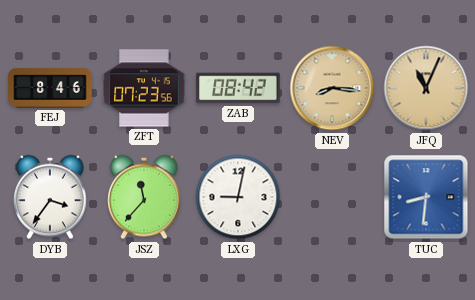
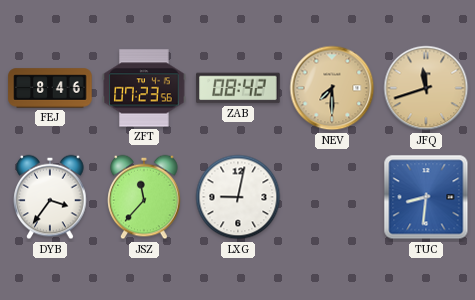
NEV: 8:16 -> 7:30 (332, 88)
JFQ: 11:04 -> 11:42 (426, 88)
